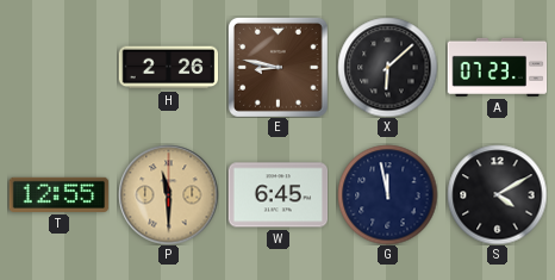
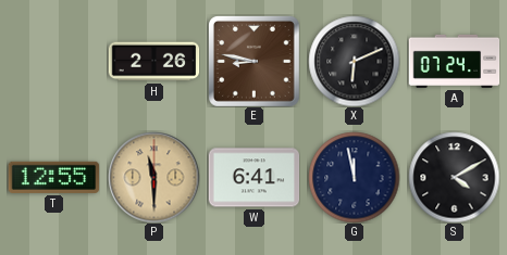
X: 6:08 -> 6:11 (354, 61)
A: 07:23 -> 07:24 (454, 61)
W: 6:45 -> 6:41 (253, 178)
